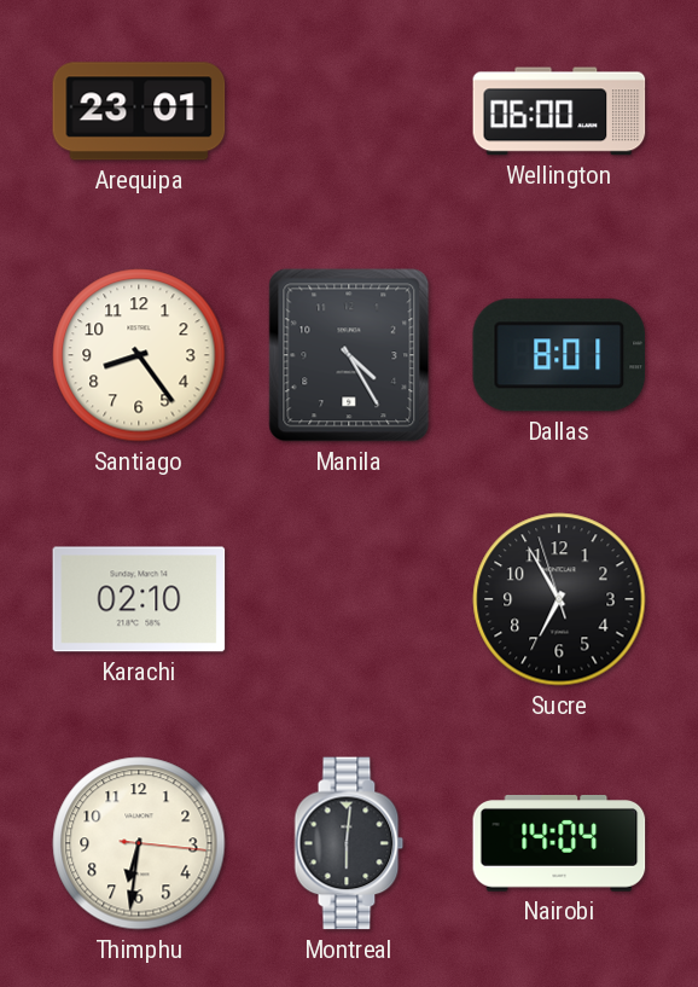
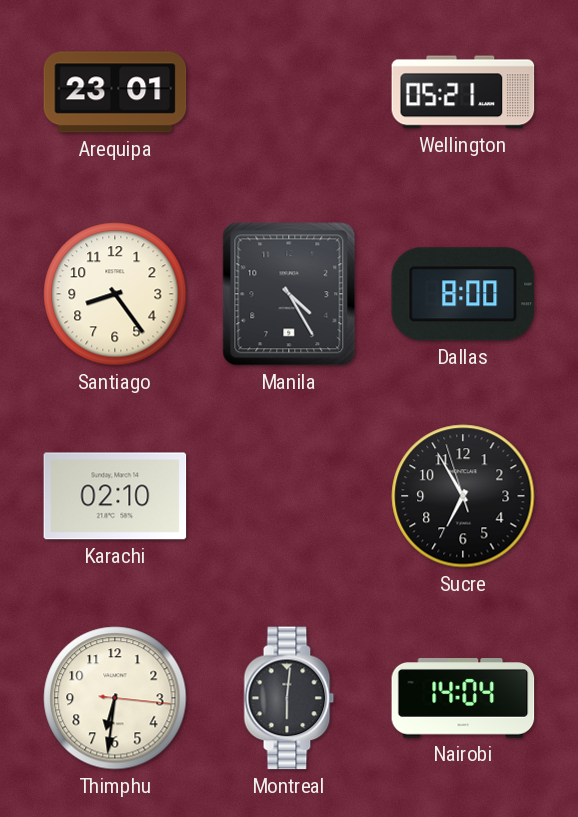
Wellington: 06:00 -> 05:21 (463, 92)
Dallas: 8:01 -> 8:00 (463, 294)
